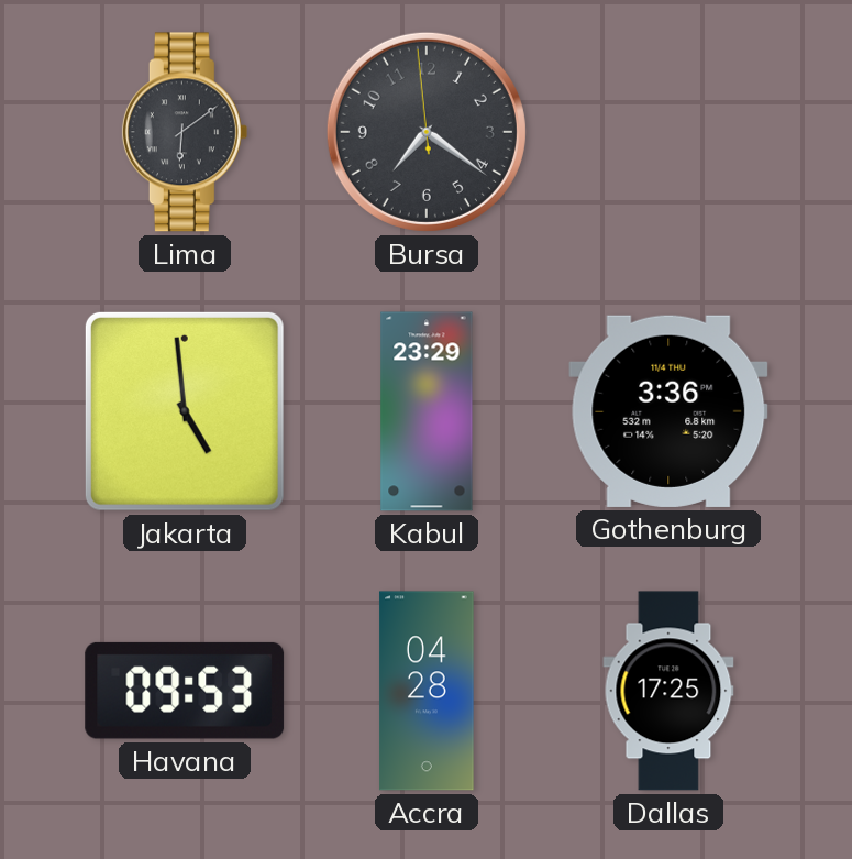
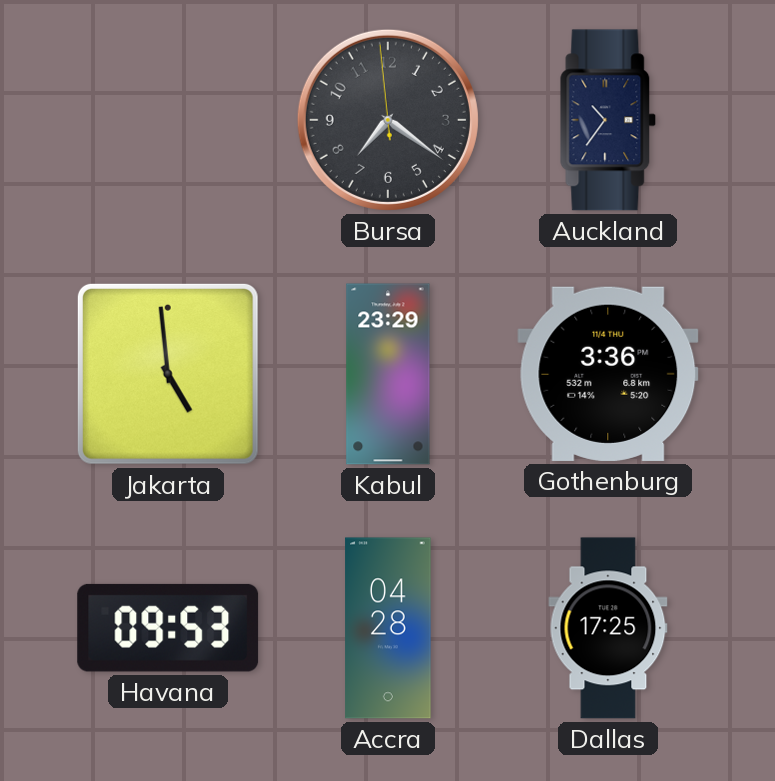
Lima: 6:09 -> none (185, 132)
Auckland: none -> 10:36 (608, 120)
